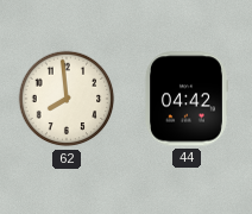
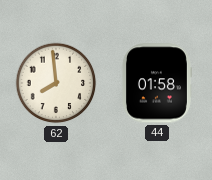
44: 04:42 -> 01:58 (156, 83)
